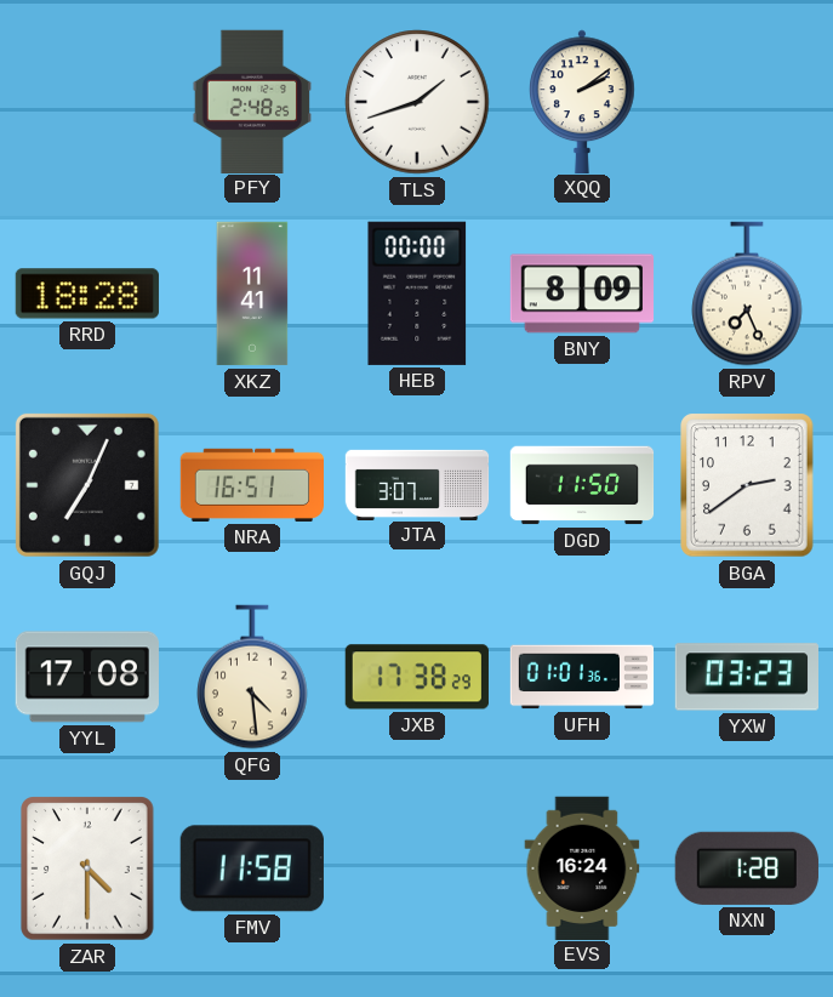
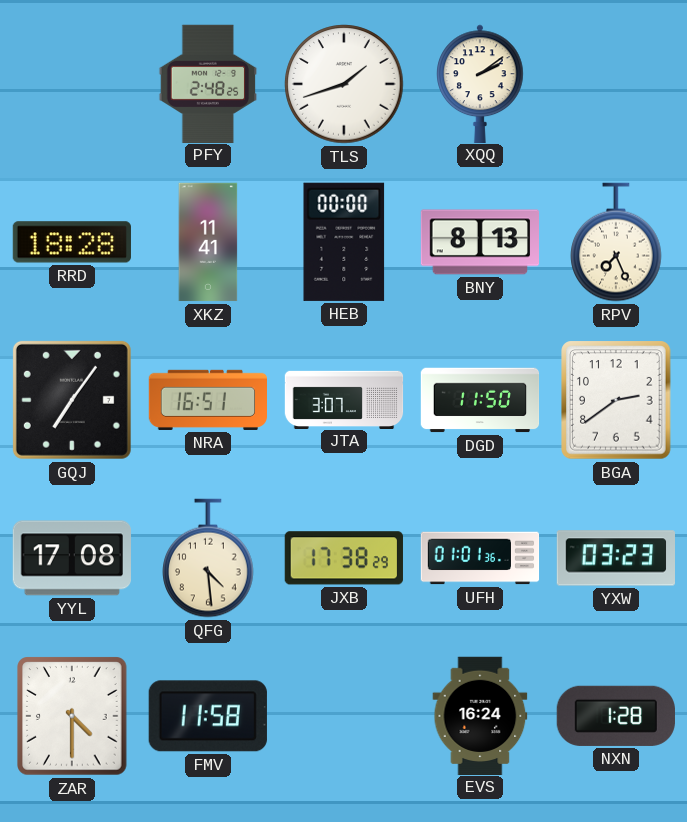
BNY: 8:09 -> 8:13 (480, 242)
GQJ: 7:04 -> 7:06 (72, 400)
